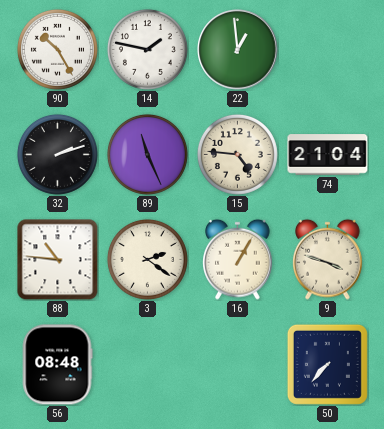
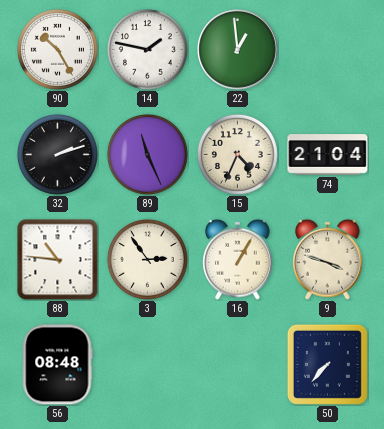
15: 4:46 -> 4:34 (237, 154)
3: 2:21 -> 2:54 (147, 259)
